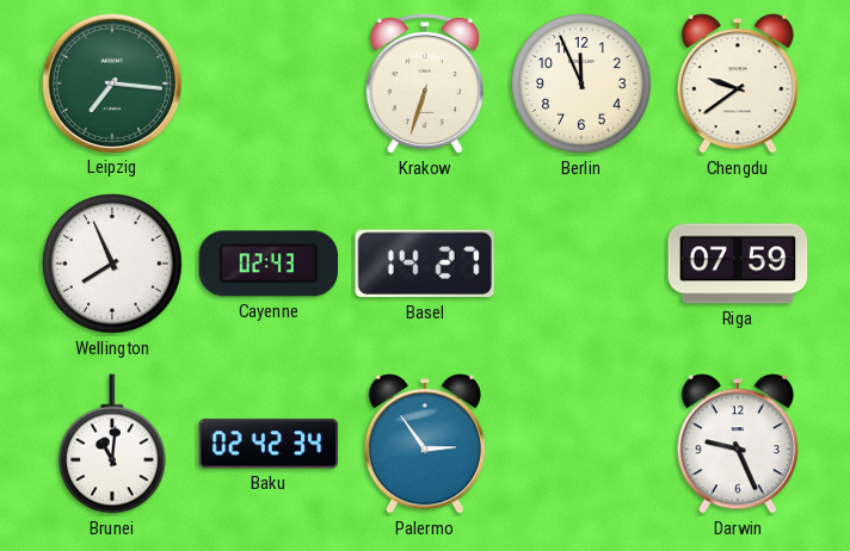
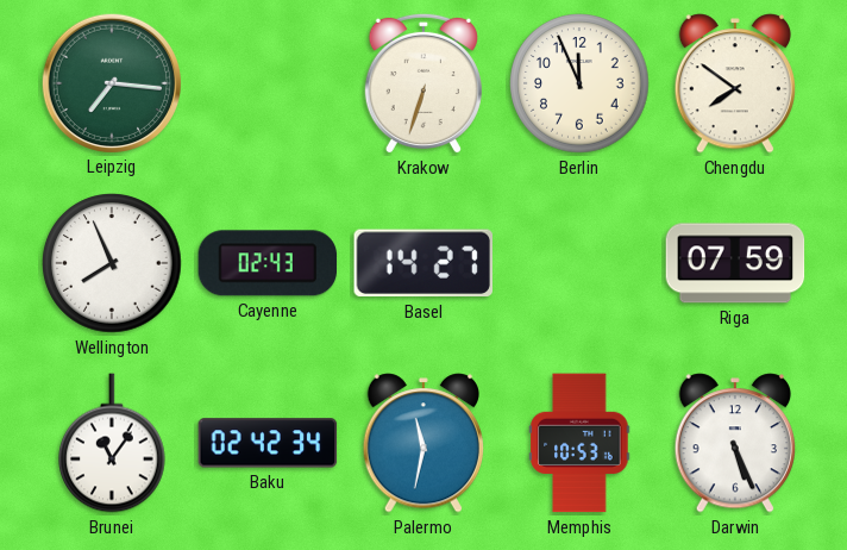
Chengdu: 9:39 -> 7:51 (734, 83)
Brunei: 11:01 -> 11:06 (113, 443)
Palermo: 2:54 -> 11:32 (422, 443)
Memphis: none -> 10:53 (579, 443)
Darwin: 9:26 -> 5:26 (734, 443)
